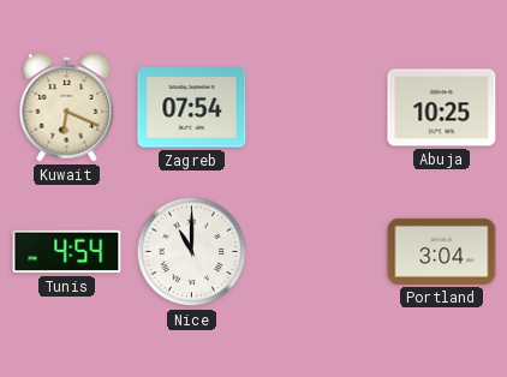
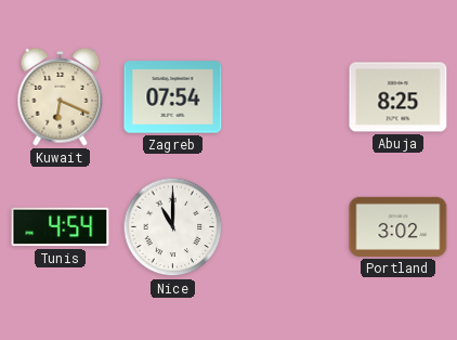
Abuja: 10:25 -> 8:25 (399, 97)
Portland: 3:04 -> 3:02 (399, 226)
